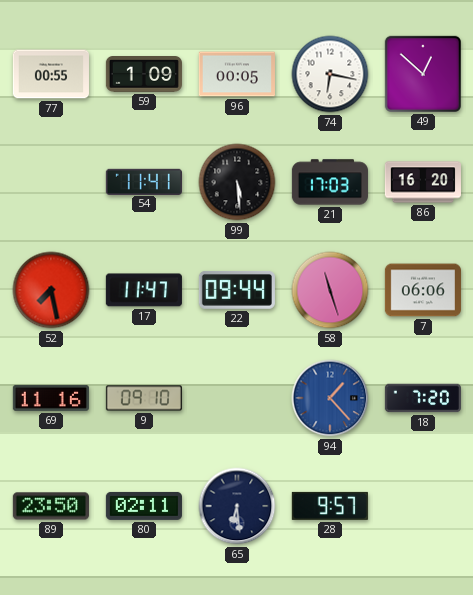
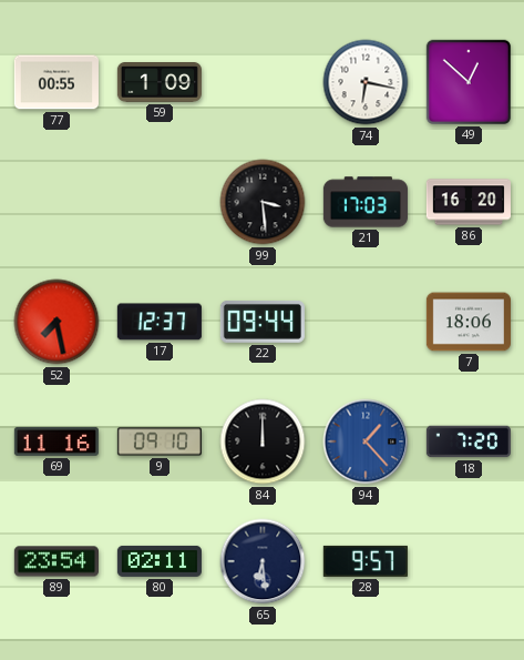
96: 00:05 -> none (237, 74)
54: 11:41 -> none (144, 181)
99: 5:29 -> 3:29 (263, 202)
17: 11:47 -> 12:37 (160, 322)
58: 11:27 -> none (330, 290)
7: 06:06 -> 18:06 (469, 322)
84: none -> 12:00 (263, 441)
89: 23:50 -> 23:54 (56, 561)
